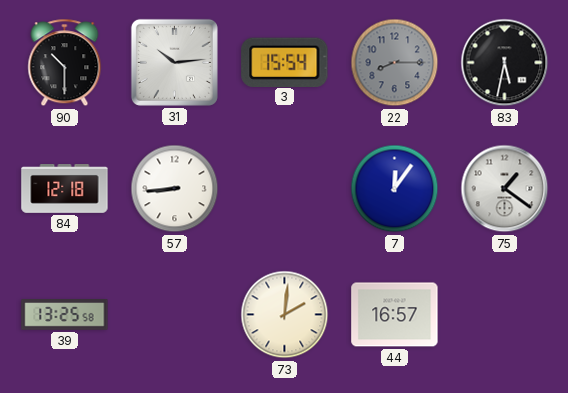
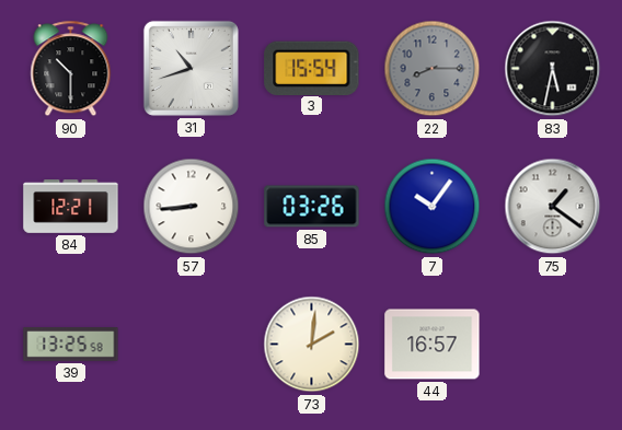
31: 10:14 -> 10:42 (191, 68)
84: 12:18 -> 12:21 (71, 207)
85: none -> 03:26 (312, 207)
7: 12:06 -> 10:06 (433, 207)
